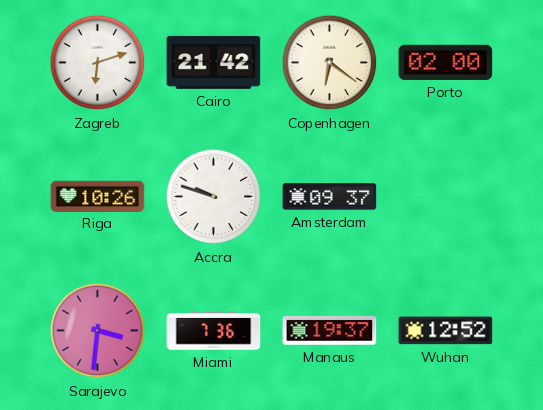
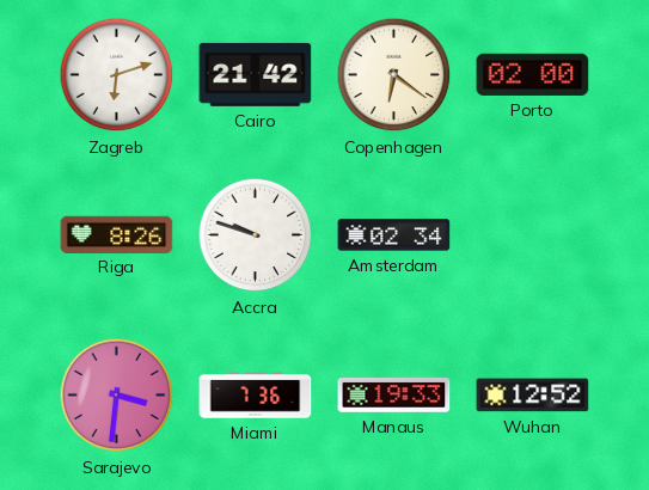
Riga: 10:26 -> 8:26 (117, 234)
Amsterdam: 09:37 -> 02:34 (394, 235)
Manaus: 19:37 -> 19:33 (394, 394)
